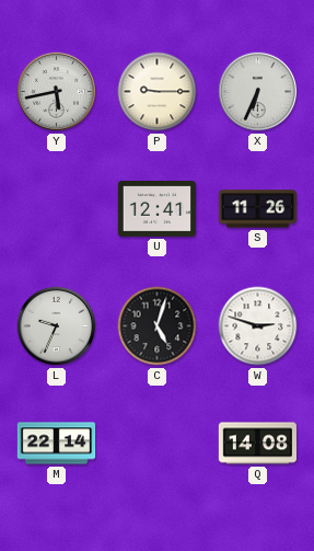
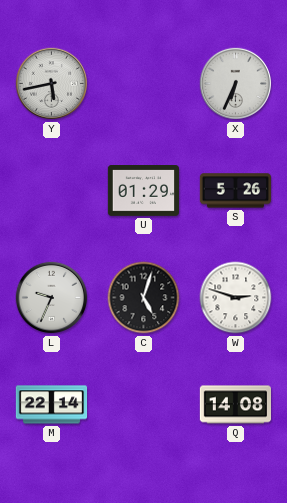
P: 9:15 -> none (158, 92)
U: 12:41 -> 01:29 (143, 191)
S: 11:26 -> 5:26 (236, 191)
